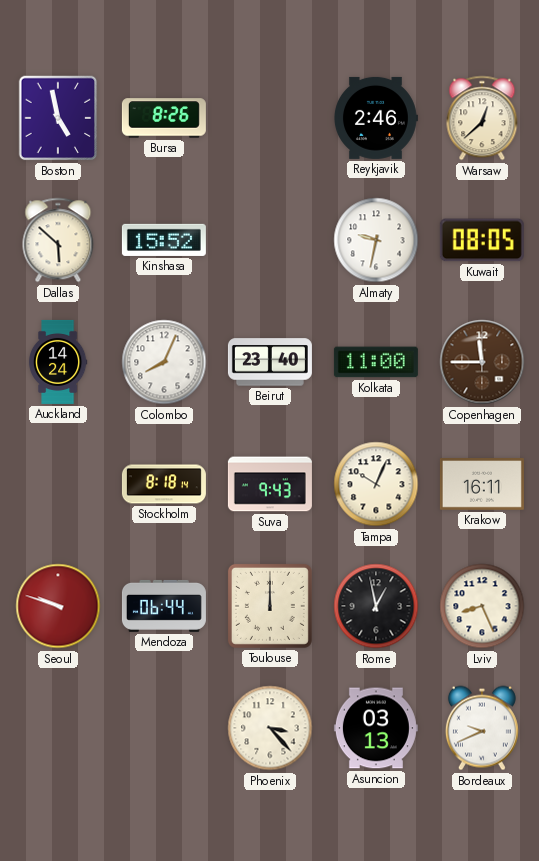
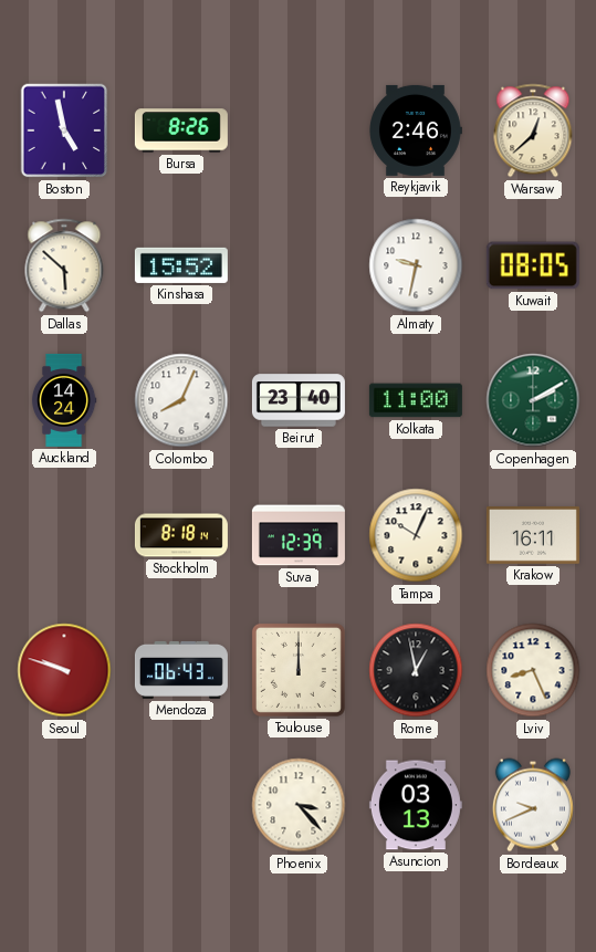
Copenhagen: 11:45 -> 2:10 (533, 400)
Copenhagen dial: brown -> green (533, 400)
Suva: 9:43 -> 12:39 (299, 535)
Mendoza: 06:44 -> 06:43 (181, 670)
